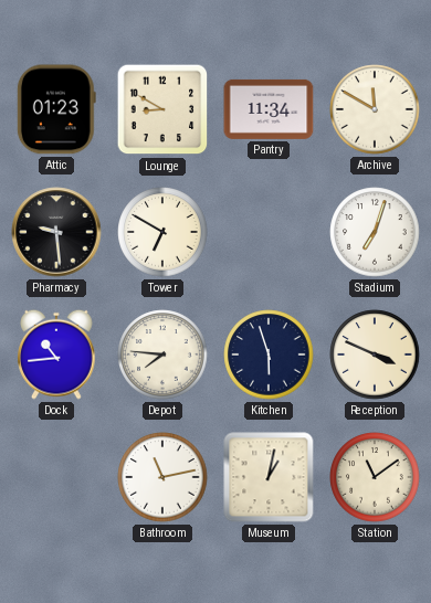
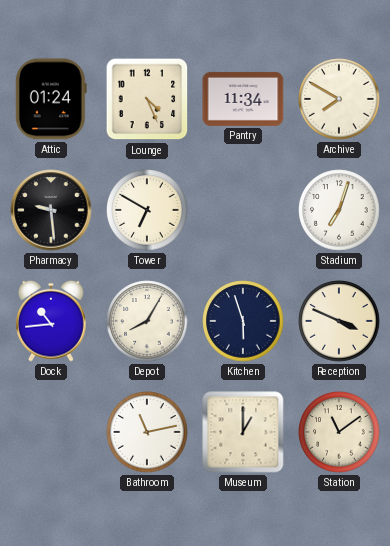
Attic: 01:23 -> 01:24 (51, 99)
Lounge: 8:50 -> 4:26 (147, 99)
Archive: 11:50 -> 7:50 (339, 99)
Depot: 7:46 -> 8:05 (147, 321)
Museum: 1:02 -> 1:00 (243, 432)
